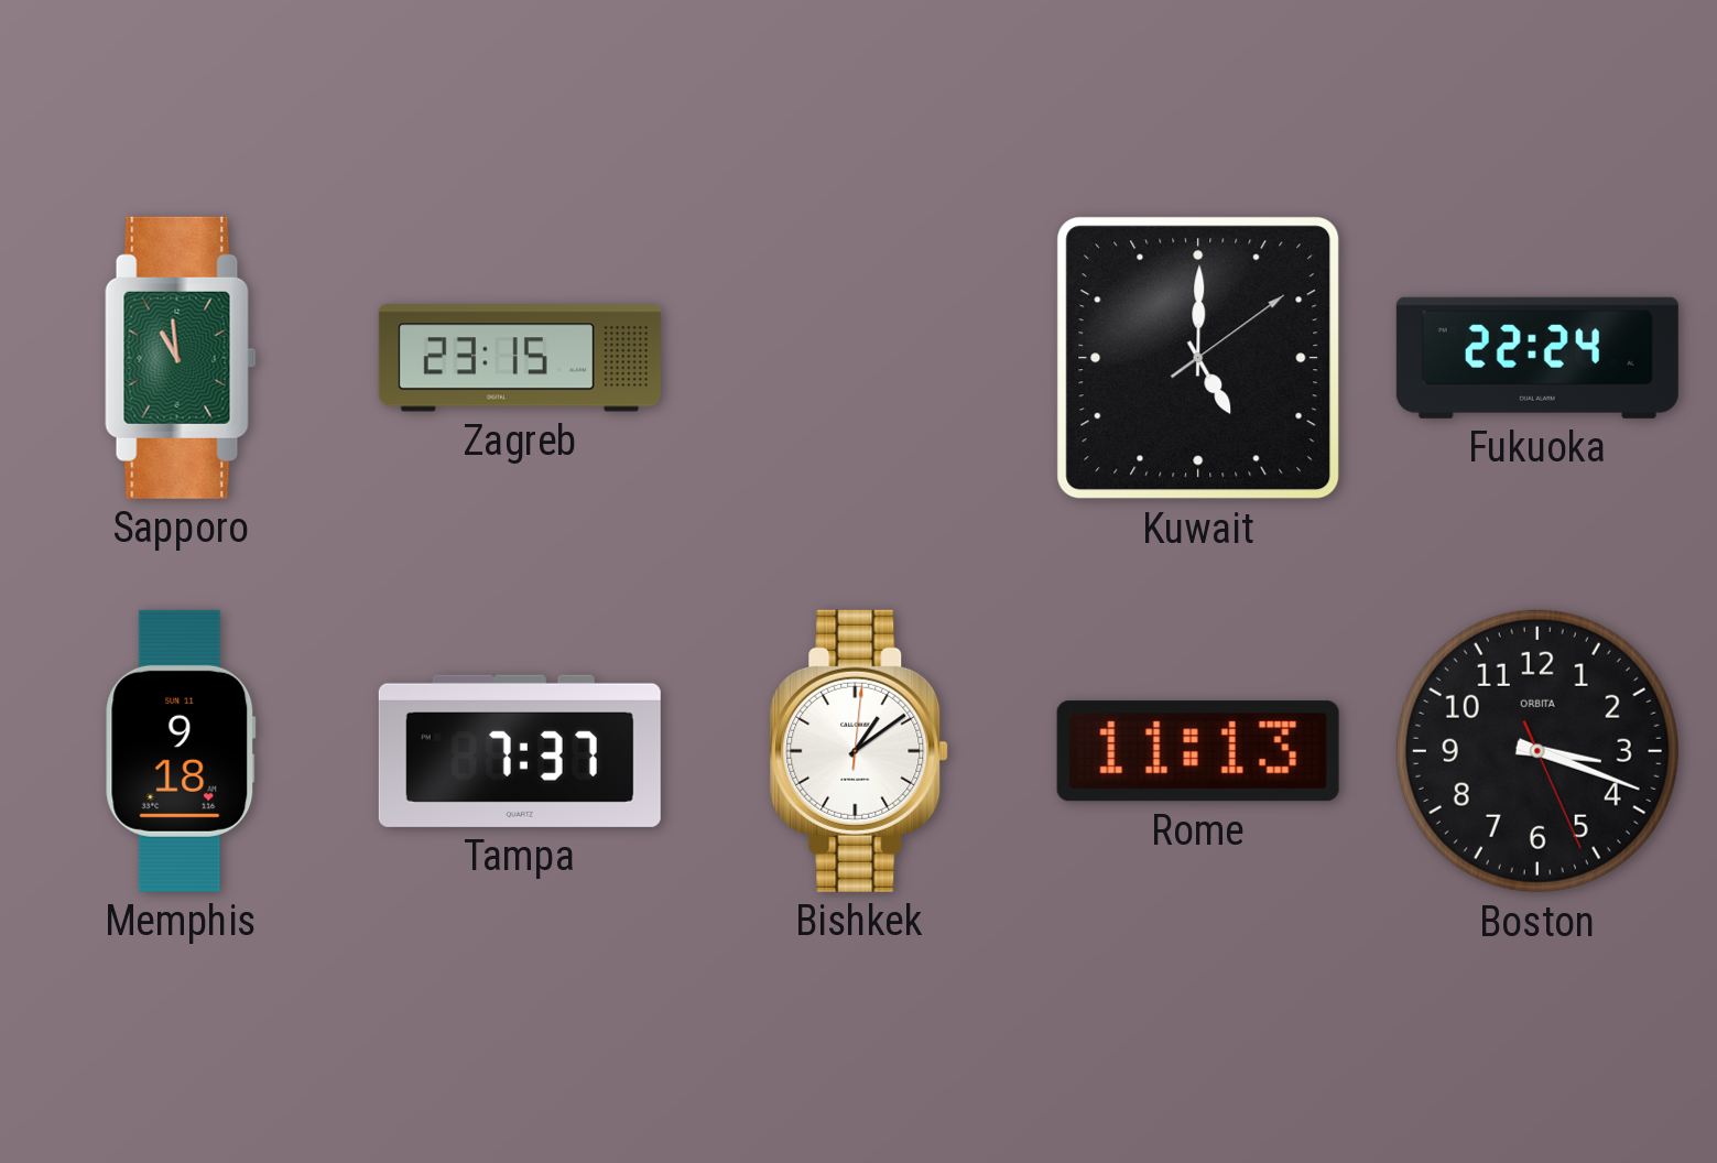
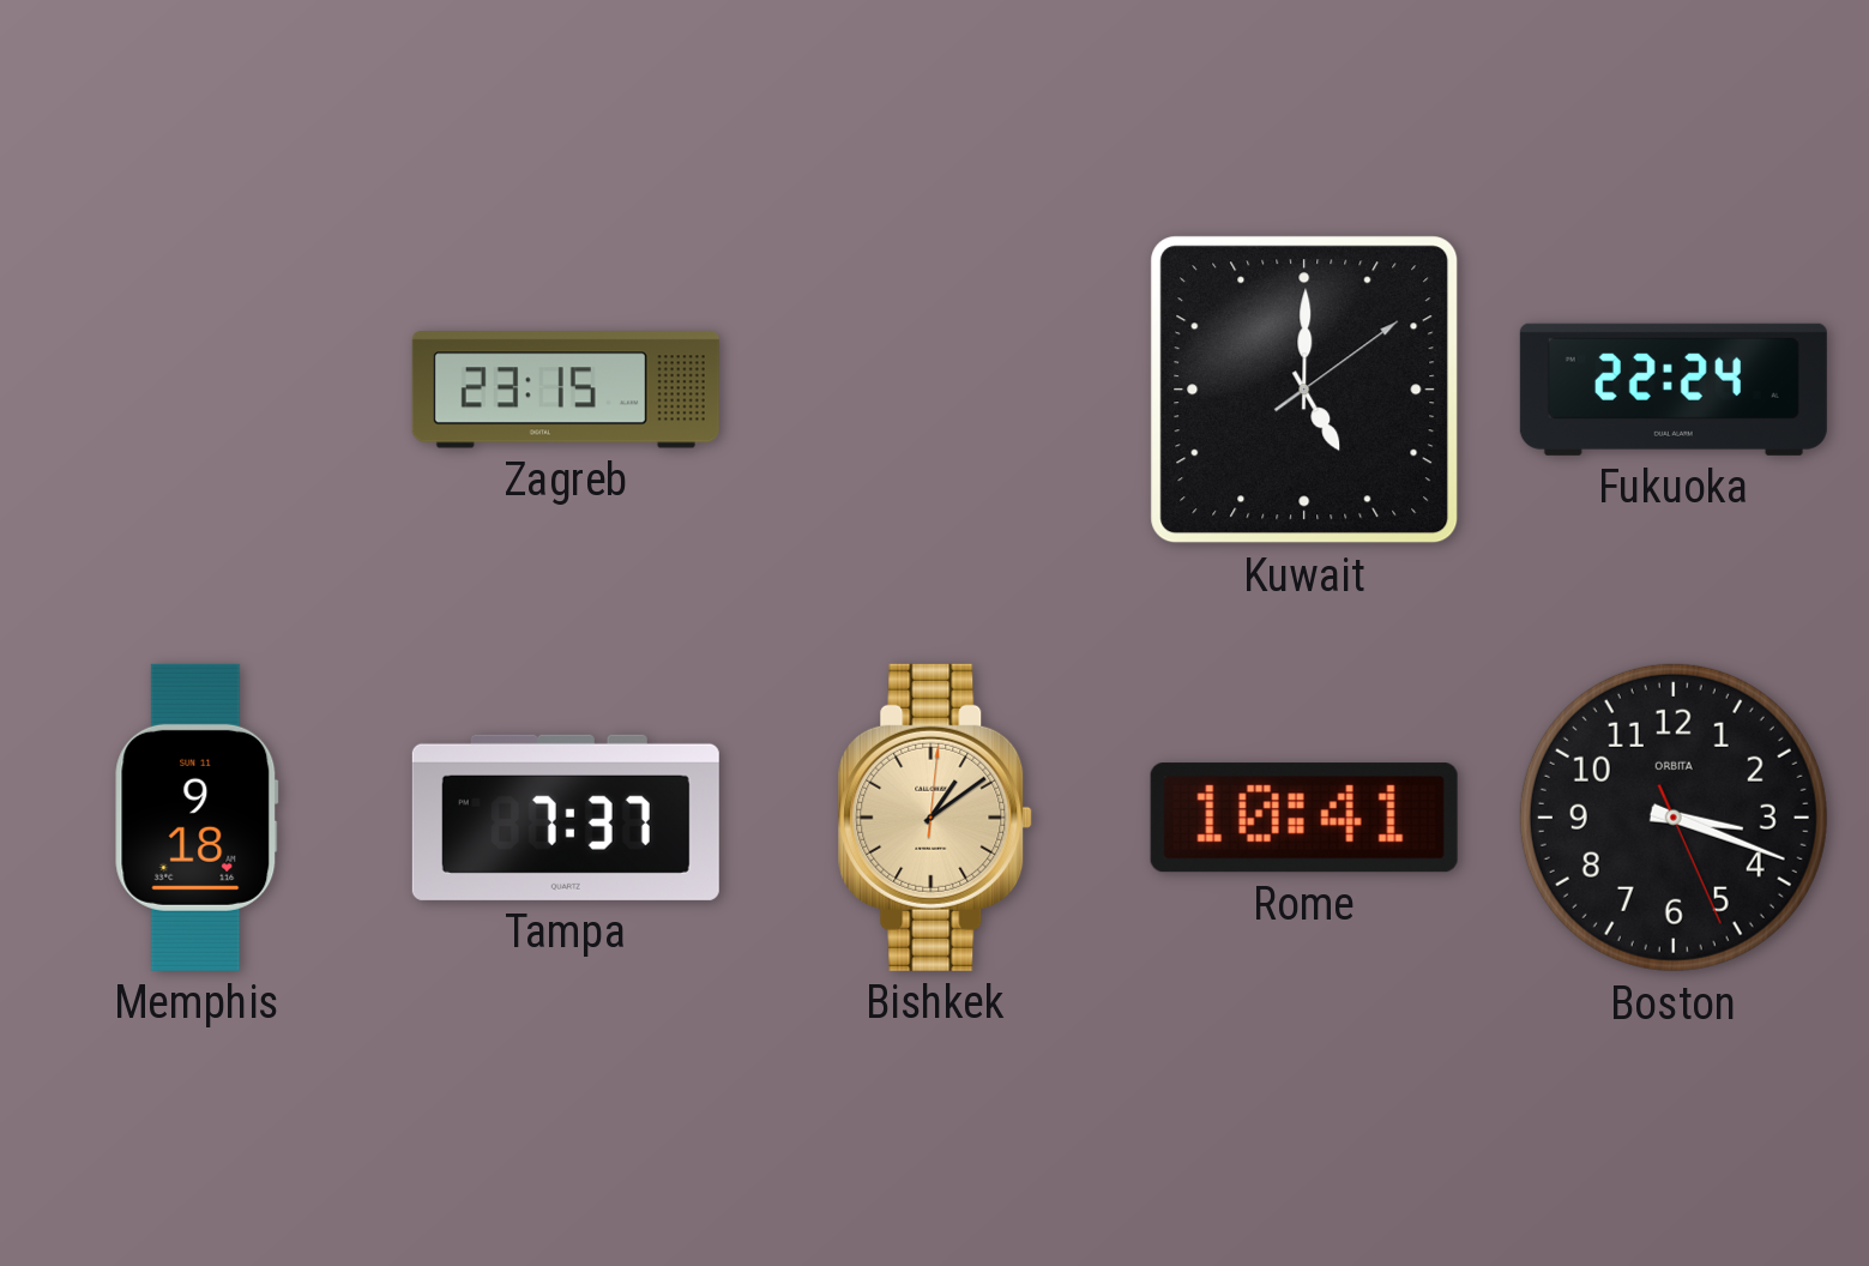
Sapporo: 10:59 -> none (181, 358)
Bishkek dial: white -> champagne (935, 818)
Rome: 11:13 -> 10:41 (1304, 818)
